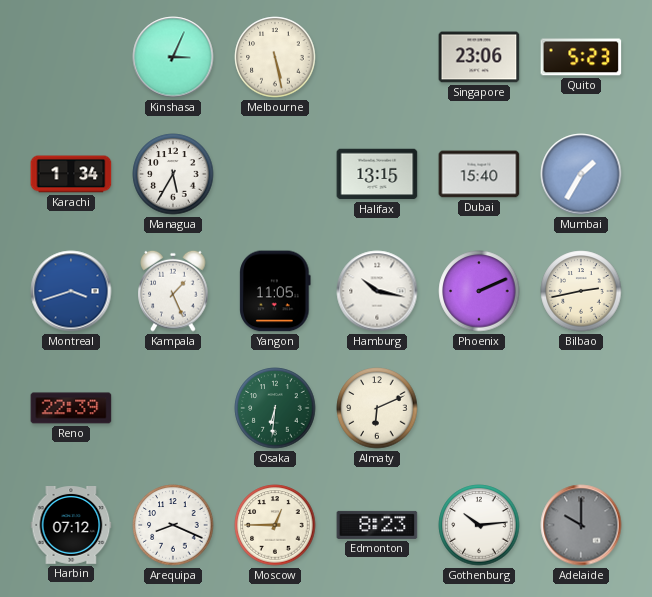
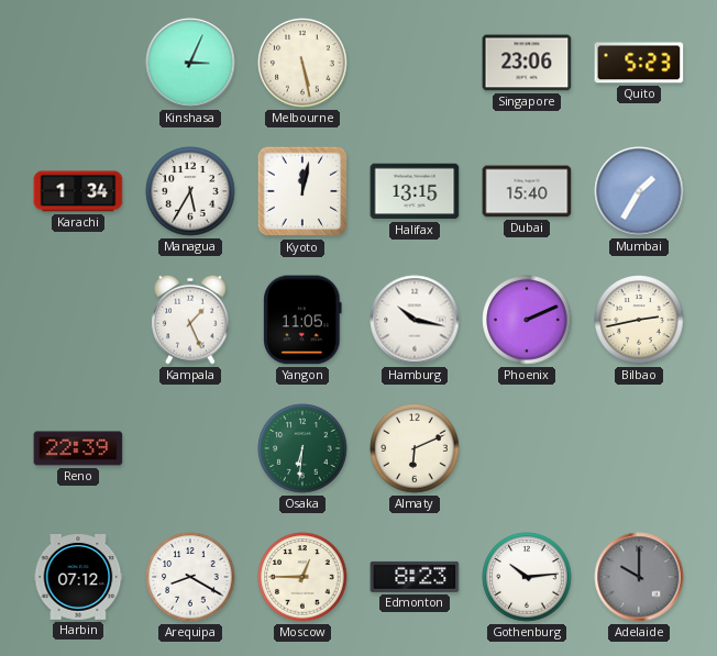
Kyoto: none -> 12:02 (302, 191)
Montreal: 3:42 -> none (71, 291)
Arequipa: 8:19 -> 8:20 (190, 577)
